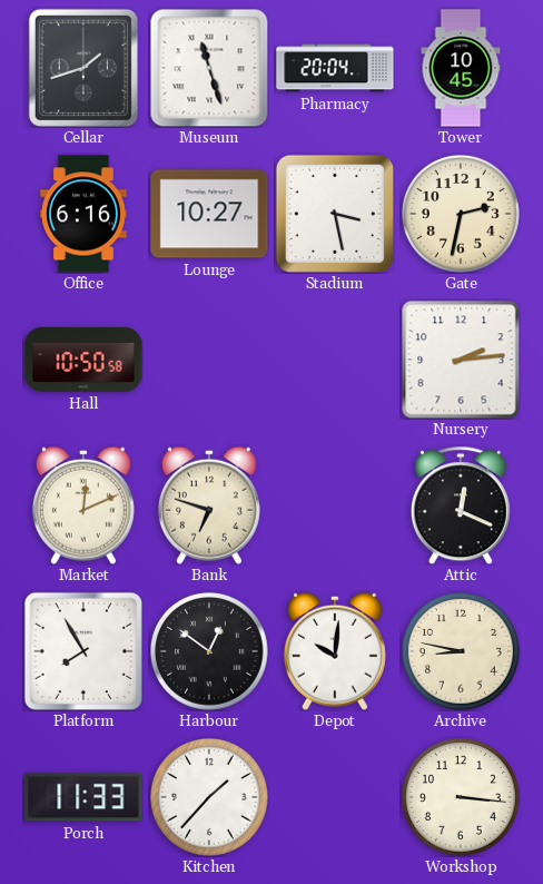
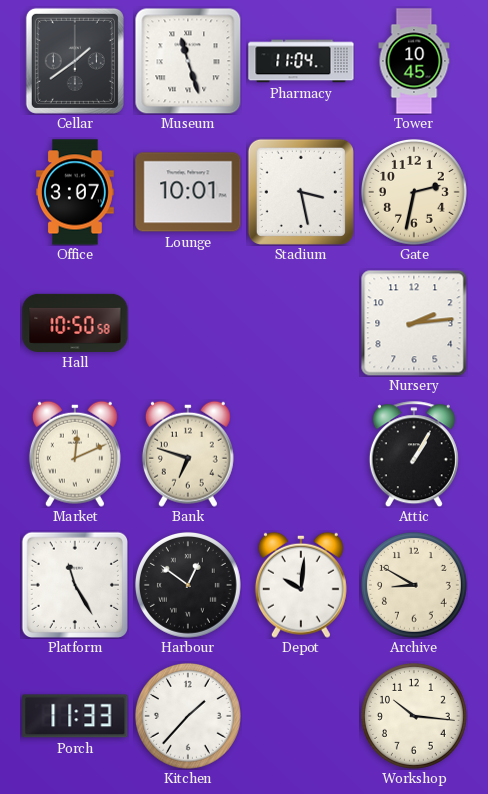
Cellar: 1:42 -> 1:39 (75, 61)
Pharmacy: 20:04 -> 11:04 (301, 61)
Office: 6:16 -> 3:07 (76, 192)
Lounge: 10:27 -> 10:01 (188, 192)
Attic: 12:19 -> 1:05 (414, 454)
Platform: 7:55 -> 11:25 (74, 584)
Archive: 8:47 -> 8:50 (414, 585)
Workshop: 3:16 -> 10:16 (414, 716)
